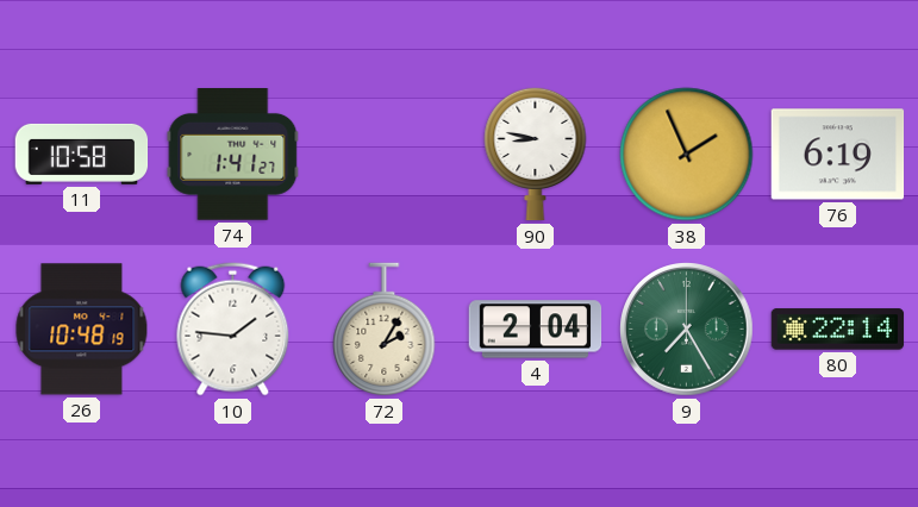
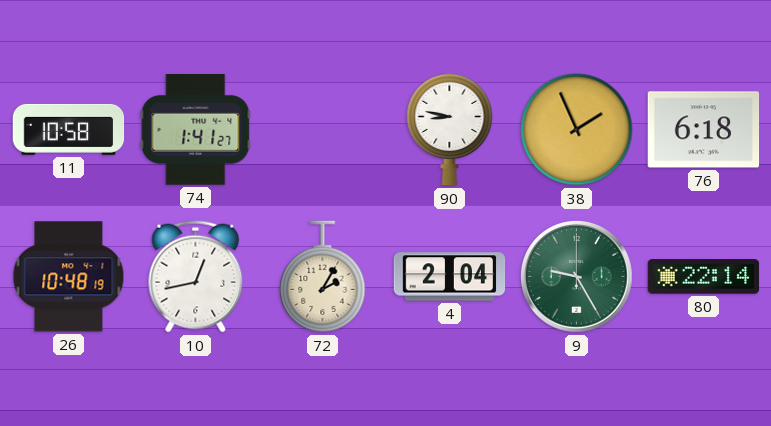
76: 6:19 -> 6:18 (704, 130)
10: 1:46 -> 12:43 (196, 277)
9: 7:25 -> 9:25 (577, 277)
